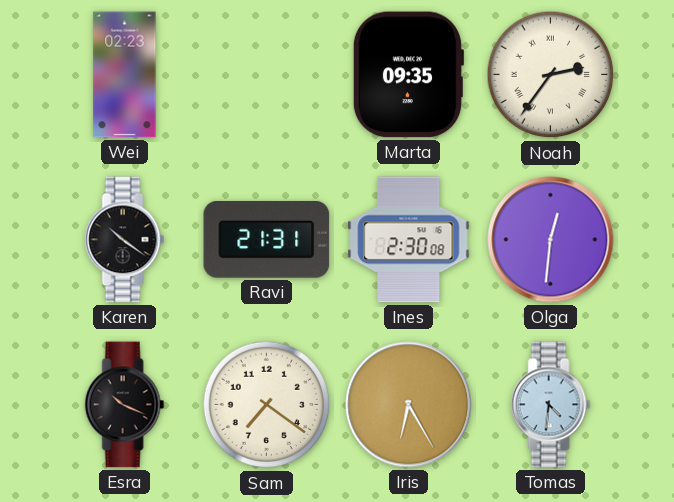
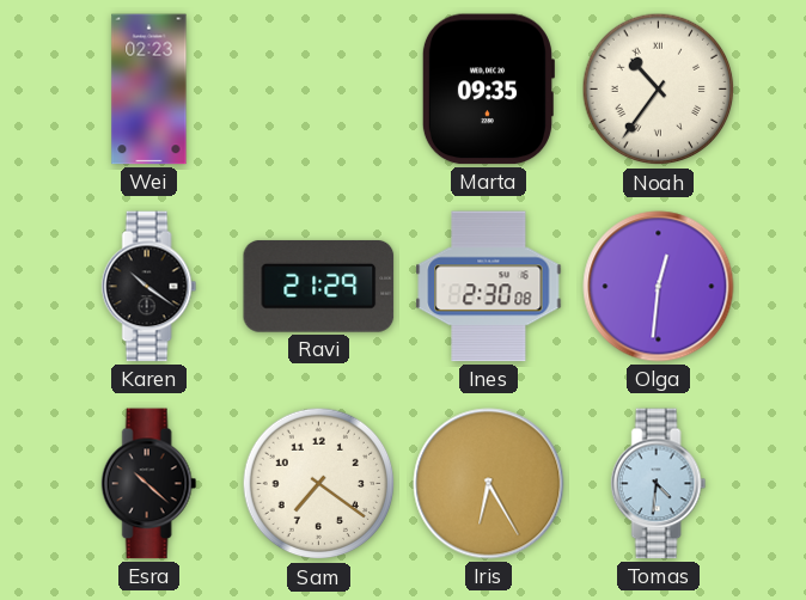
Noah: 2:36 -> 10:36 (659, 90)
Ravi: 21:31 -> 21:29 (319, 286)
Esra: 10:19 -> 10:22 (149, 484)
